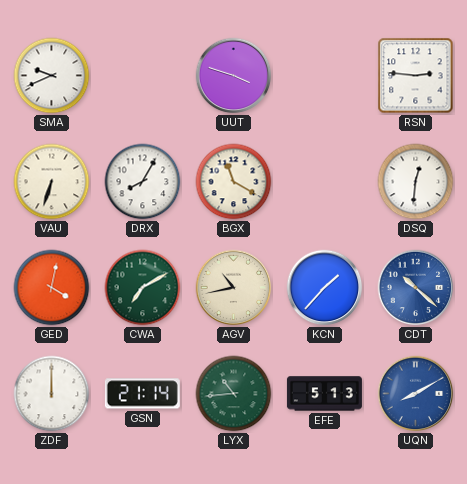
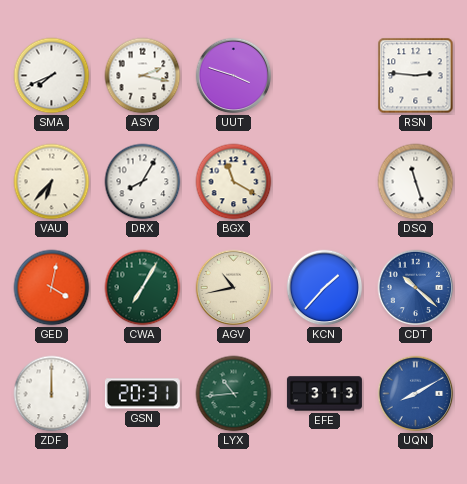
SMA: 9:41 -> 7:41 (52, 76)
ASY: none -> 2:17 (143, 76)
VAU: 6:33 -> 6:37 (52, 182)
DSQ: 12:31 -> 11:27 (416, 182)
CWA: 7:10 -> 7:05 (143, 288)
GSN: 21:14 -> 20:31 (142, 394)
EFE: 5:13 -> 3:13 (324, 394)
